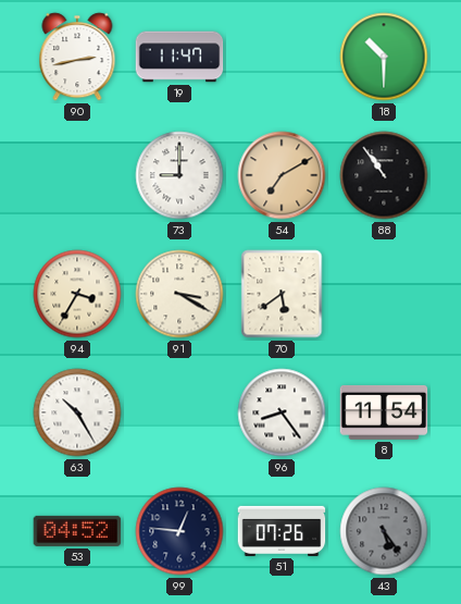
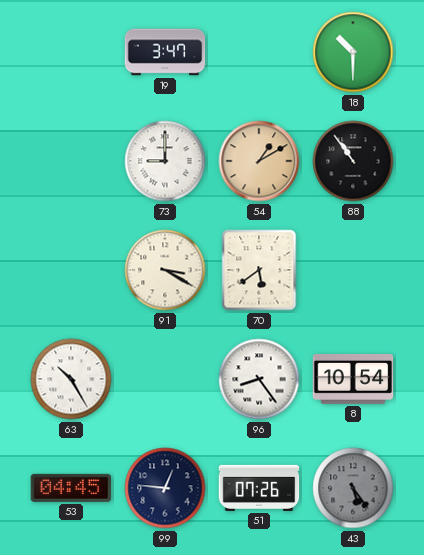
90: 2:43 -> none (77, 57)
19: 11:47 -> 3:47 (165, 52)
54: 7:10 -> 1:10 (259, 161)
94: 3:35 -> none (77, 294)
8: 11:54 -> 10:54 (353, 379)
53: 04:52 -> 04:45 (71, 488)
